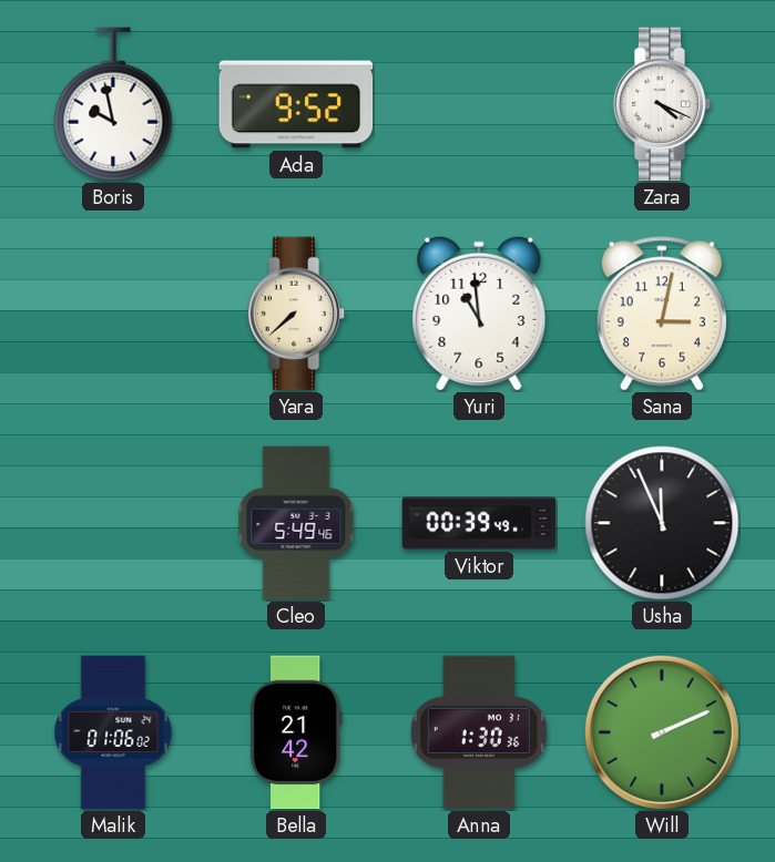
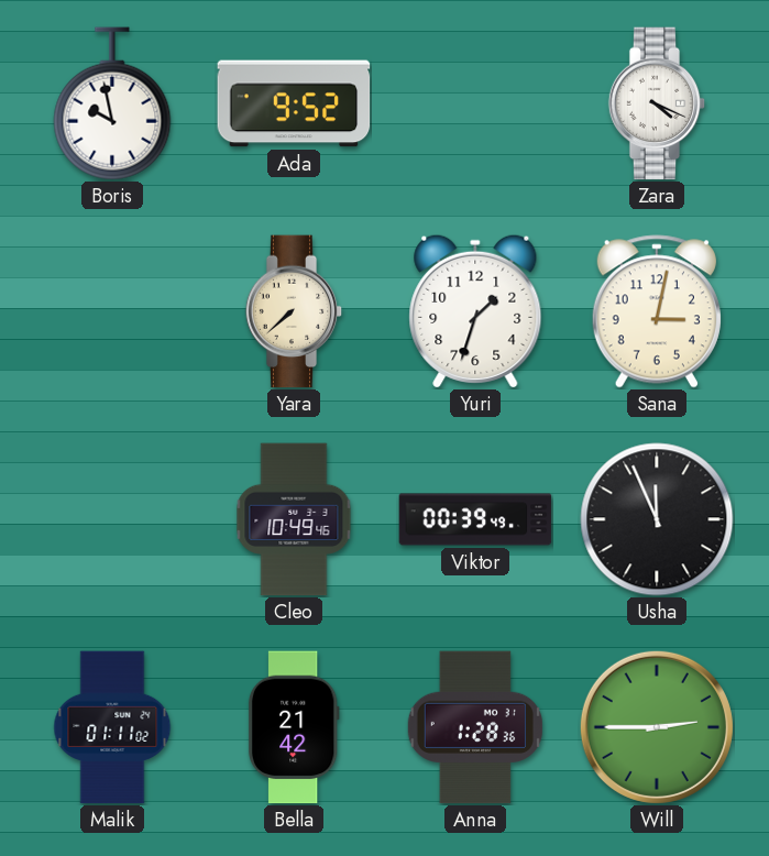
Yuri: 10:59 -> 1:33 (475, 311)
Cleo: 5:49 -> 10:49 (294, 519)
Malik: 01:06 -> 01:11 (112, 727)
Anna: 1:30 -> 1:28 (475, 727)
Will: 2:11 -> 2:45 (657, 727)
